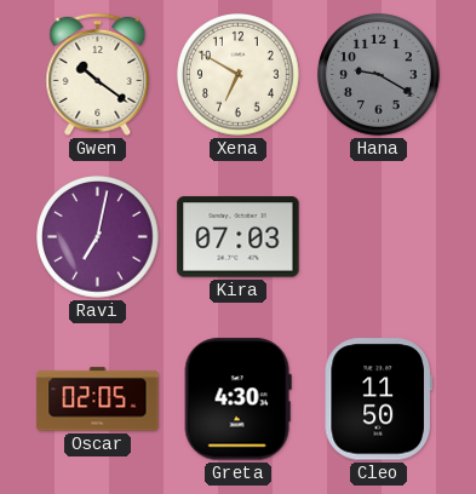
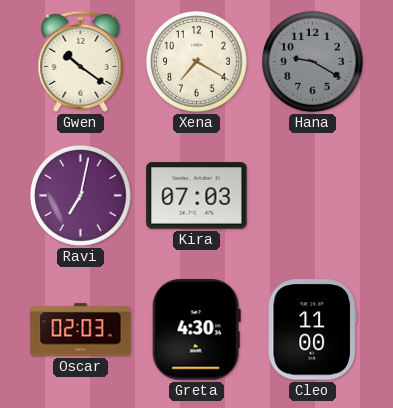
Xena: 6:50 -> 7:20 (197, 62)
Oscar: 02:05 -> 02:03 (81, 330)
Cleo: 11:50 -> 11:00 (312, 330)
